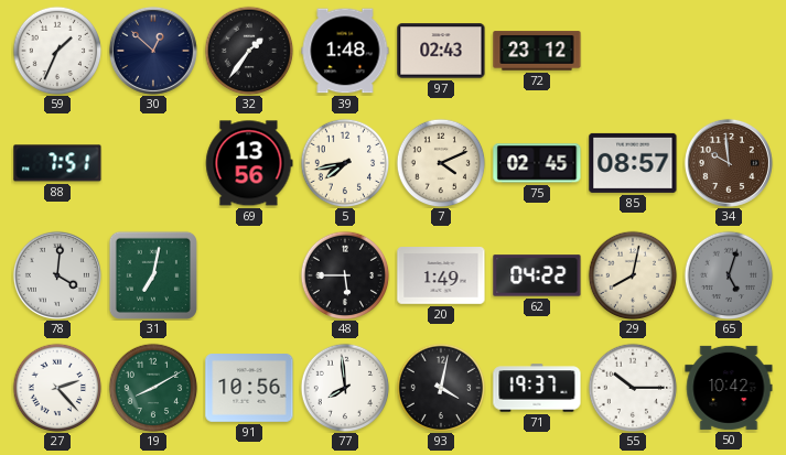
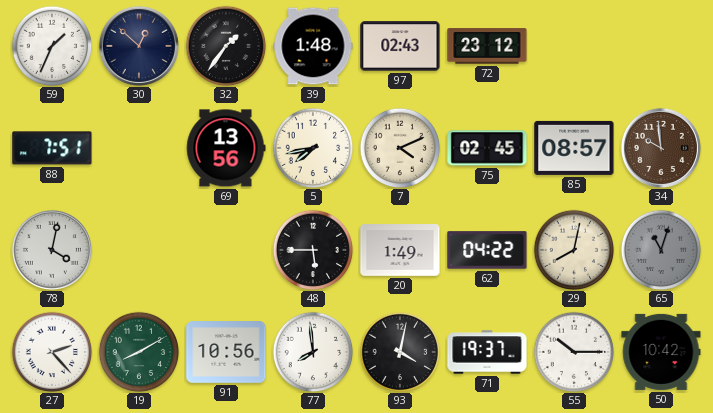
78: 4:01 -> 4:02 (52, 250)
31: 7:02 -> none (153, 275)
65: 5:03 -> 11:03 (661, 250)
